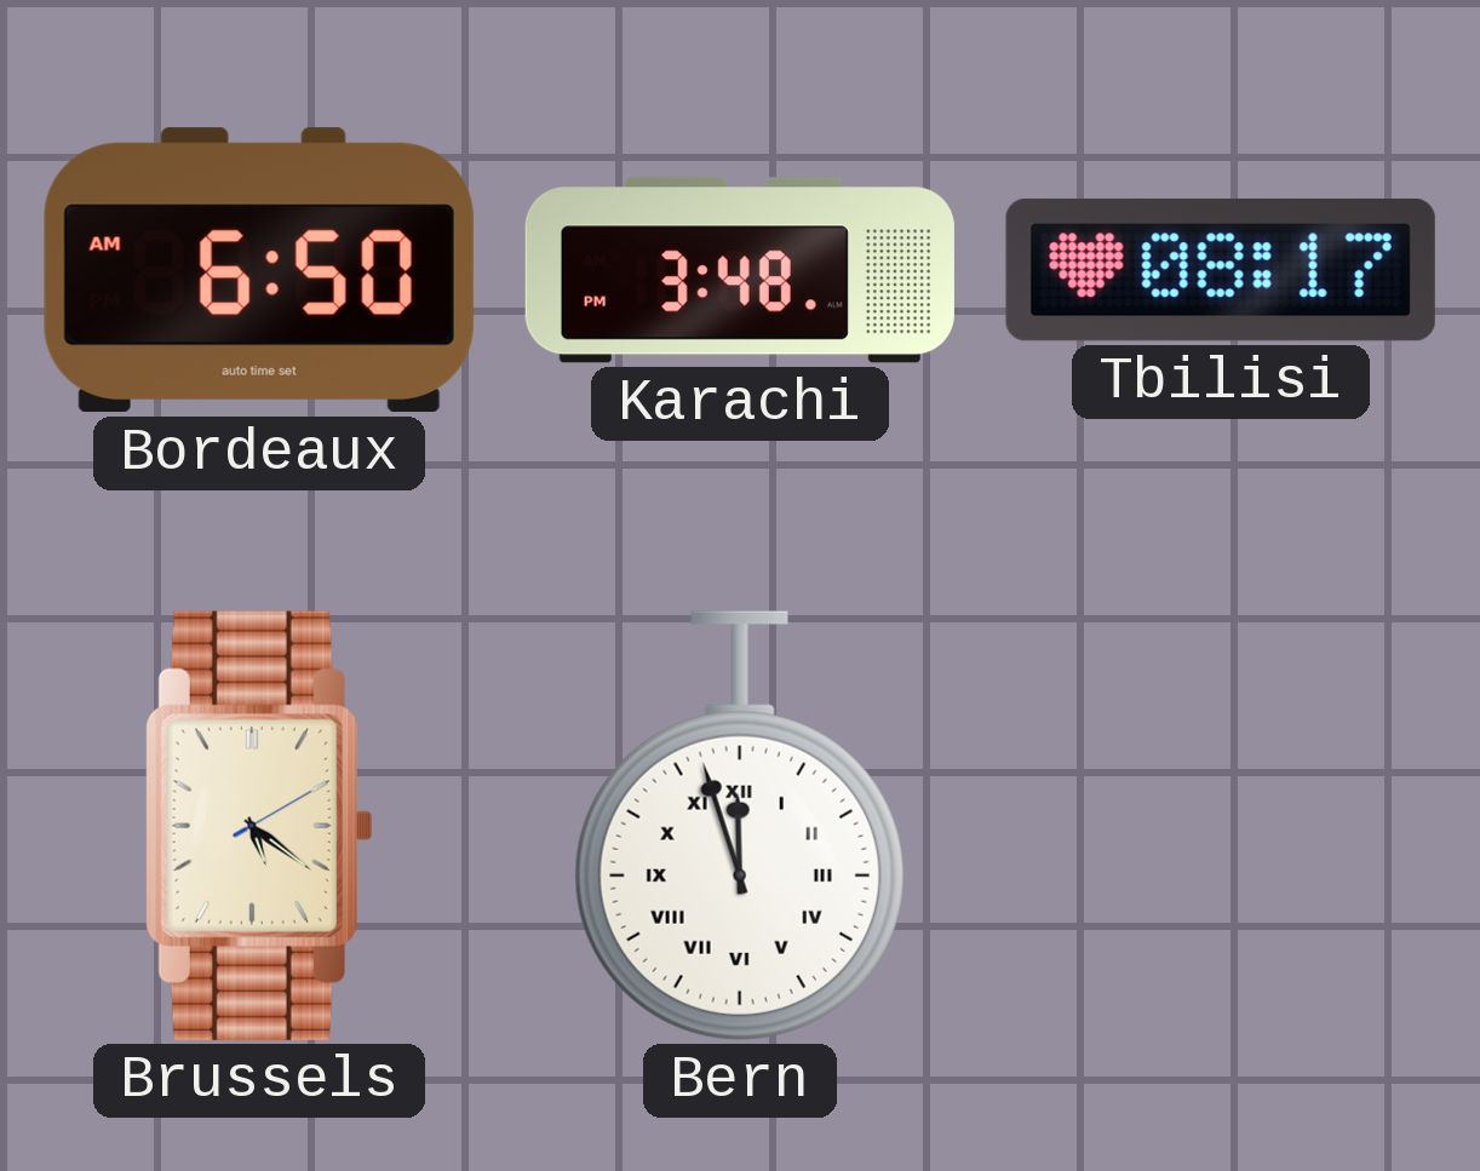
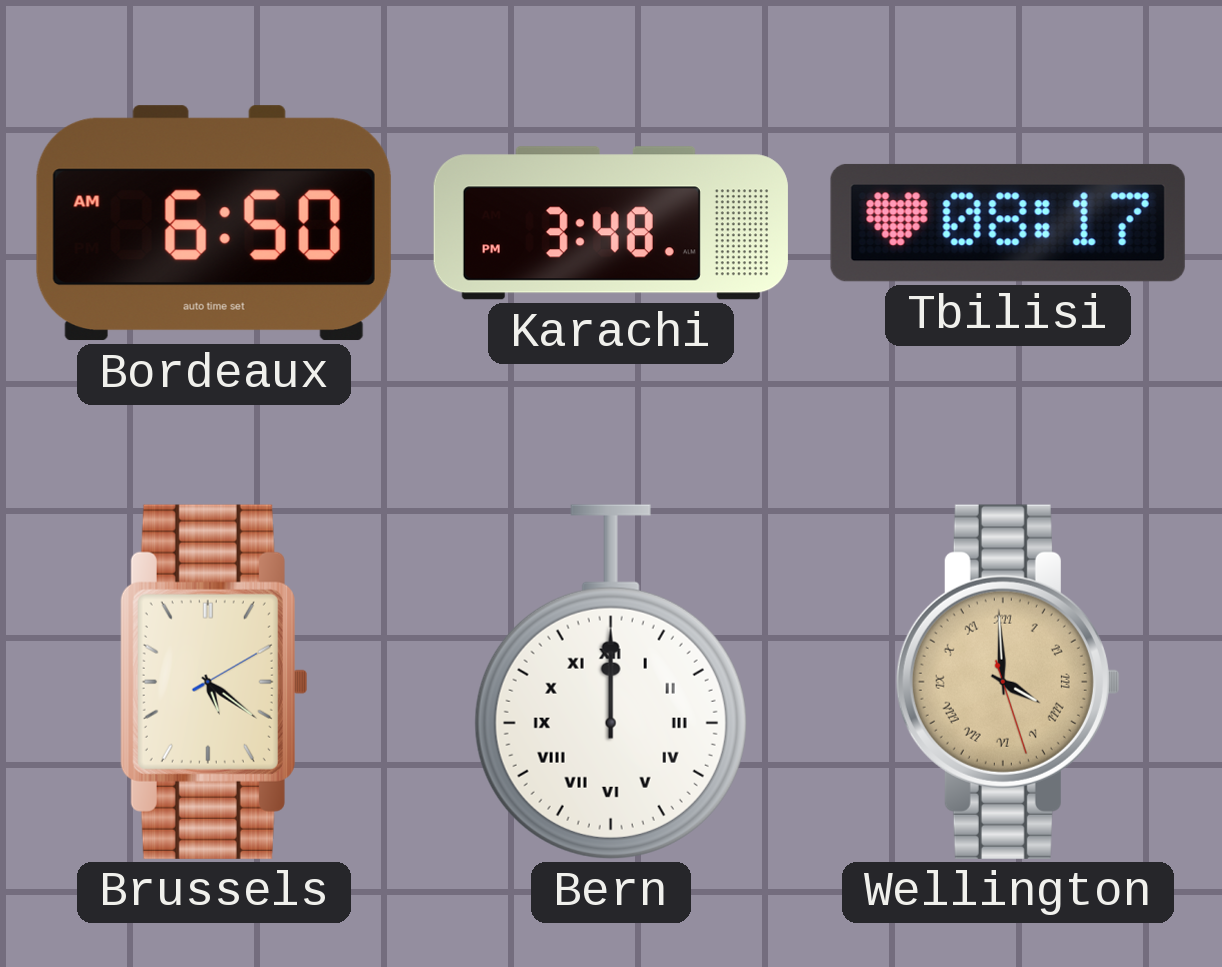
Bern: 11:57 -> 12:00 (611, 682)
Wellington: none -> 3:59 (1008, 682)
